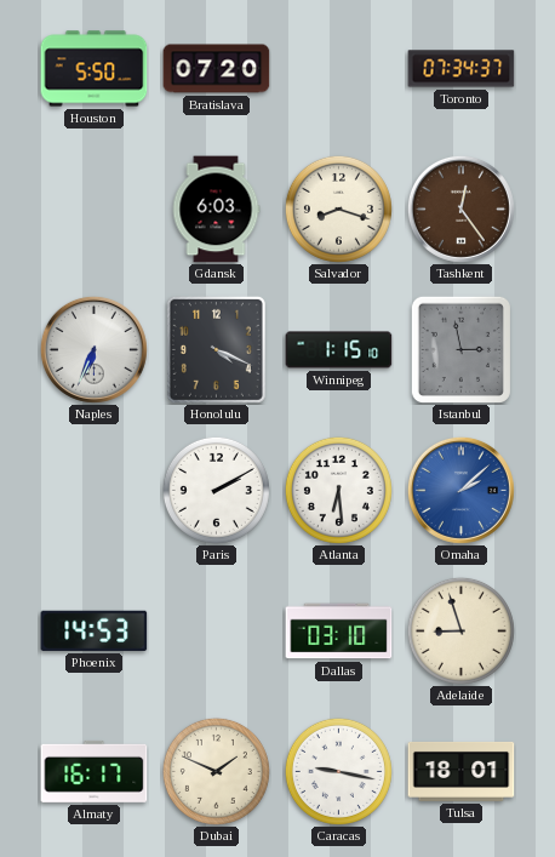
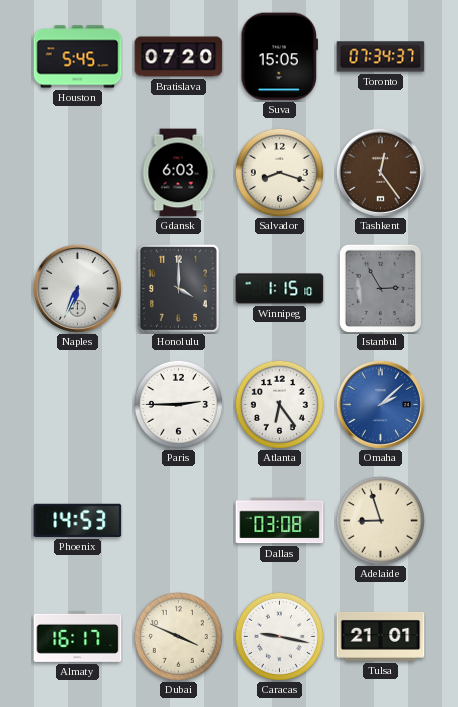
Houston: 5:50 -> 5:45 (78, 57)
Suva: none -> 15:05 (280, 57)
Honolulu: 4:19 -> 4:00 (178, 288)
Istanbul: 2:58 -> 2:55 (380, 288)
Paris: 2:10 -> 2:45 (178, 404)
Atlanta: 6:29 -> 6:24 (279, 404)
Dallas: 03:10 -> 03:08 (280, 521)
Dubai: 1:49 -> 3:49 (178, 636)
Tulsa: 18:01 -> 21:01 (381, 636)
